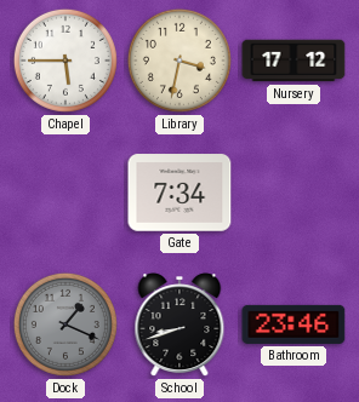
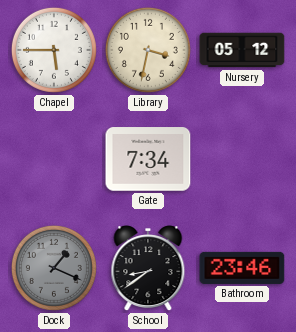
Nursery: 17:12 -> 05:12 (242, 50)
School: 8:42 -> 8:39 (148, 269)
